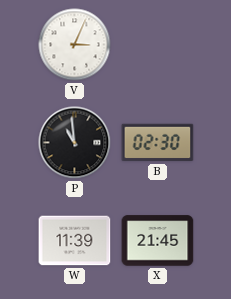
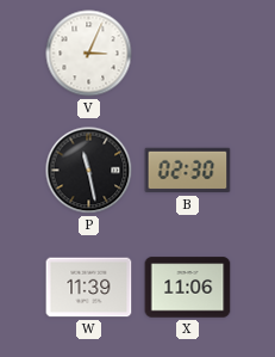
P: 10:59 -> 11:28 (89, 171)
X: 21:45 -> 11:06 (188, 288)
